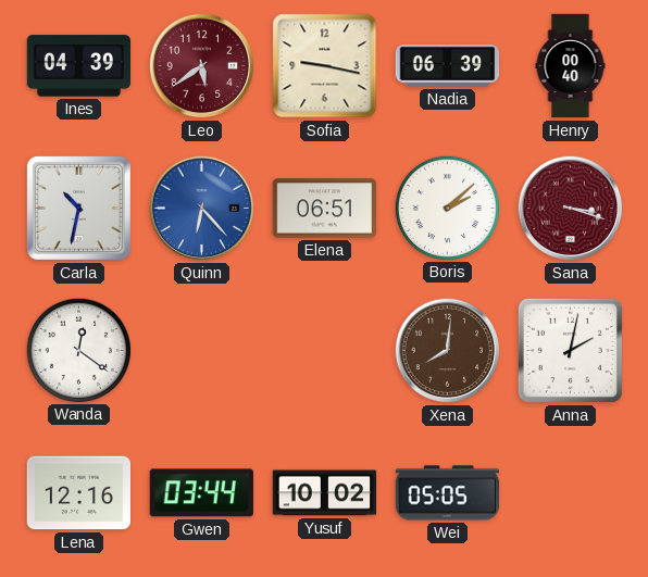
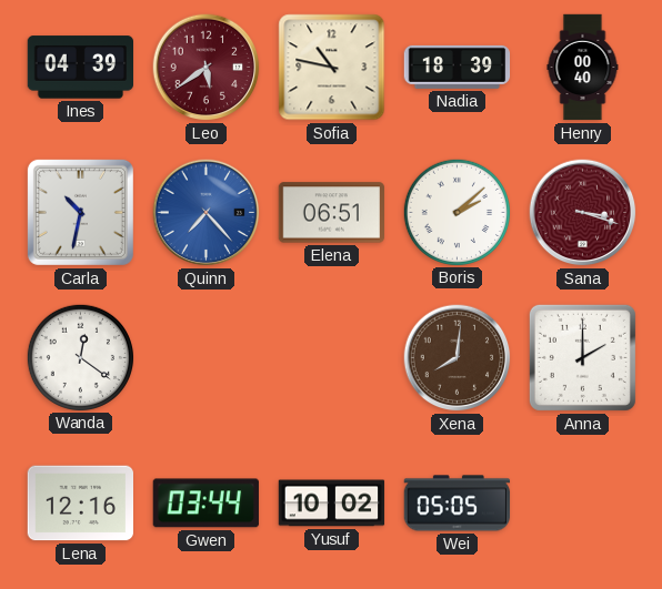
Sofia: 9:17 -> 10:47 (332, 68)
Nadia: 06:39 -> 18:39 (458, 67)
Quinn: 6:23 -> 7:23 (207, 213)
Anna: 2:02 -> 2:00 (582, 357)
